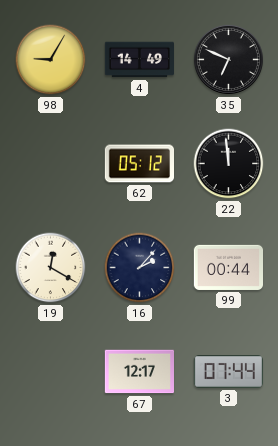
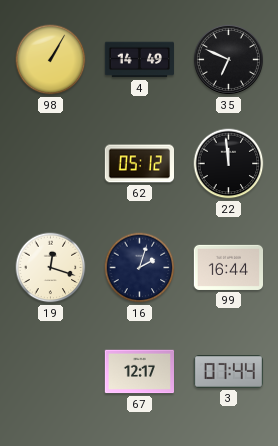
98: 9:05 -> 1:05 (51, 60)
19: 12:20 -> 12:18 (51, 268)
16: 2:07 -> 2:03 (140, 268)
99: 00:44 -> 16:44 (228, 267)
